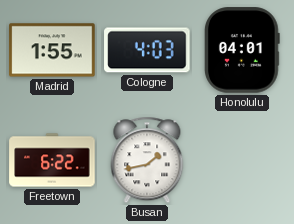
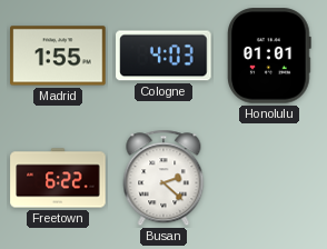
Honolulu: 04:01 -> 01:01 (270, 56)
Busan: 1:43 -> 2:22 (163, 178)
